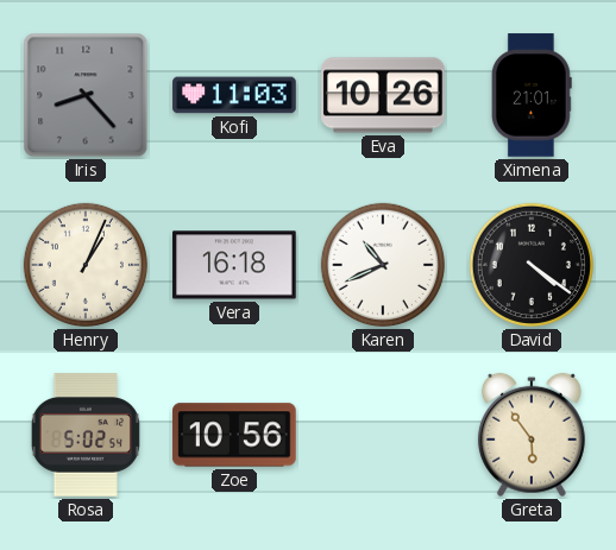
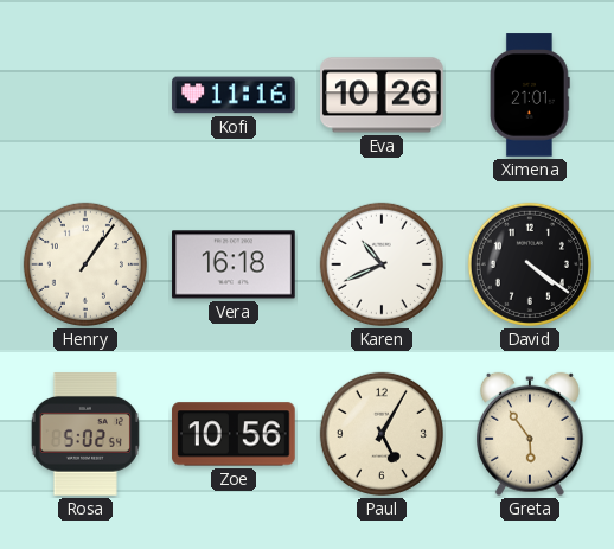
Iris: 8:23 -> none (86, 95)
Kofi: 11:03 -> 11:16 (234, 95)
Henry: 1:04 -> 1:06 (85, 264)
Paul: none -> 5:05 (382, 434)
